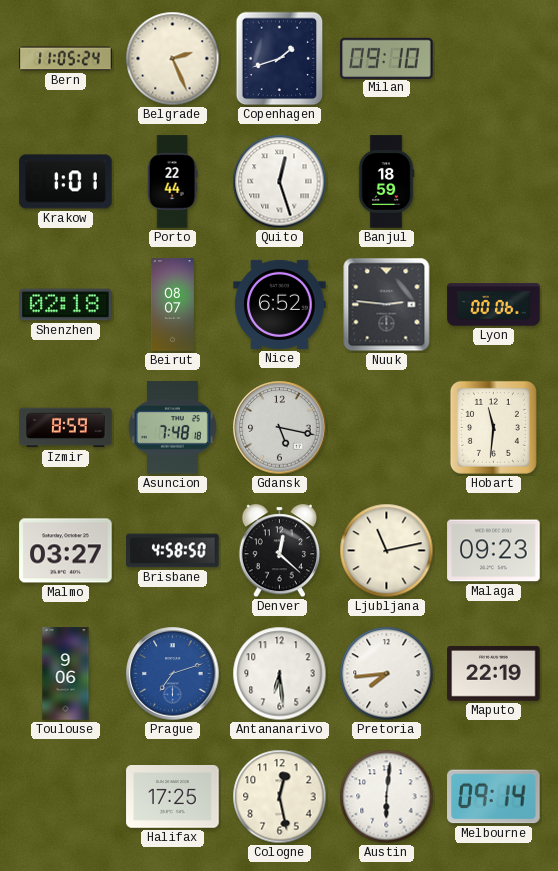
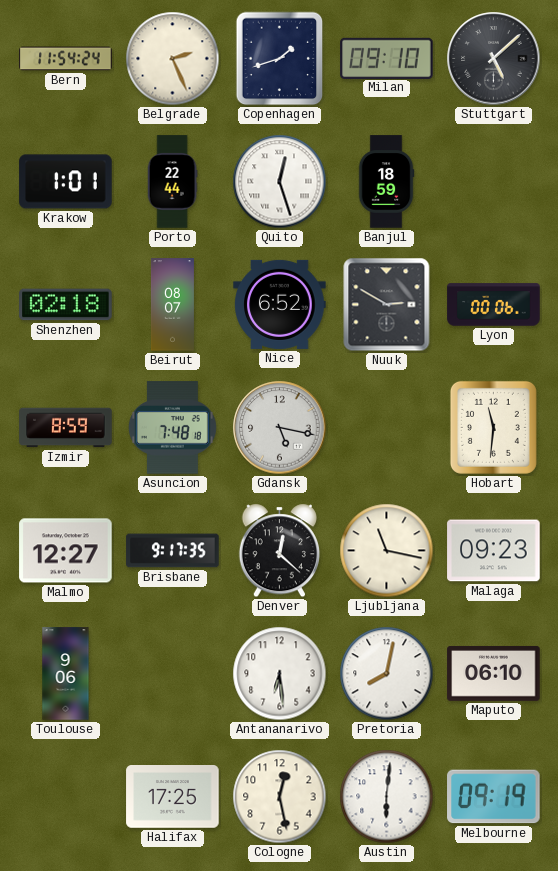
Bern: 11:05 -> 11:54 (66, 59)
Stuttgart: none -> 5:08 (494, 59)
Nuuk: 2:46 -> 2:50 (387, 305)
Malmo: 03:27 -> 12:27 (66, 551)
Brisbane: 4:58 -> 9:17 (173, 551)
Ljubljana: 11:13 -> 11:17 (387, 551)
Prague: 7:12 -> none (173, 674)
Pretoria: 7:44 -> 8:02 (387, 674)
Maputo: 22:19 -> 06:10 (494, 673)
Melbourne: 09:14 -> 09:19 (494, 797)
